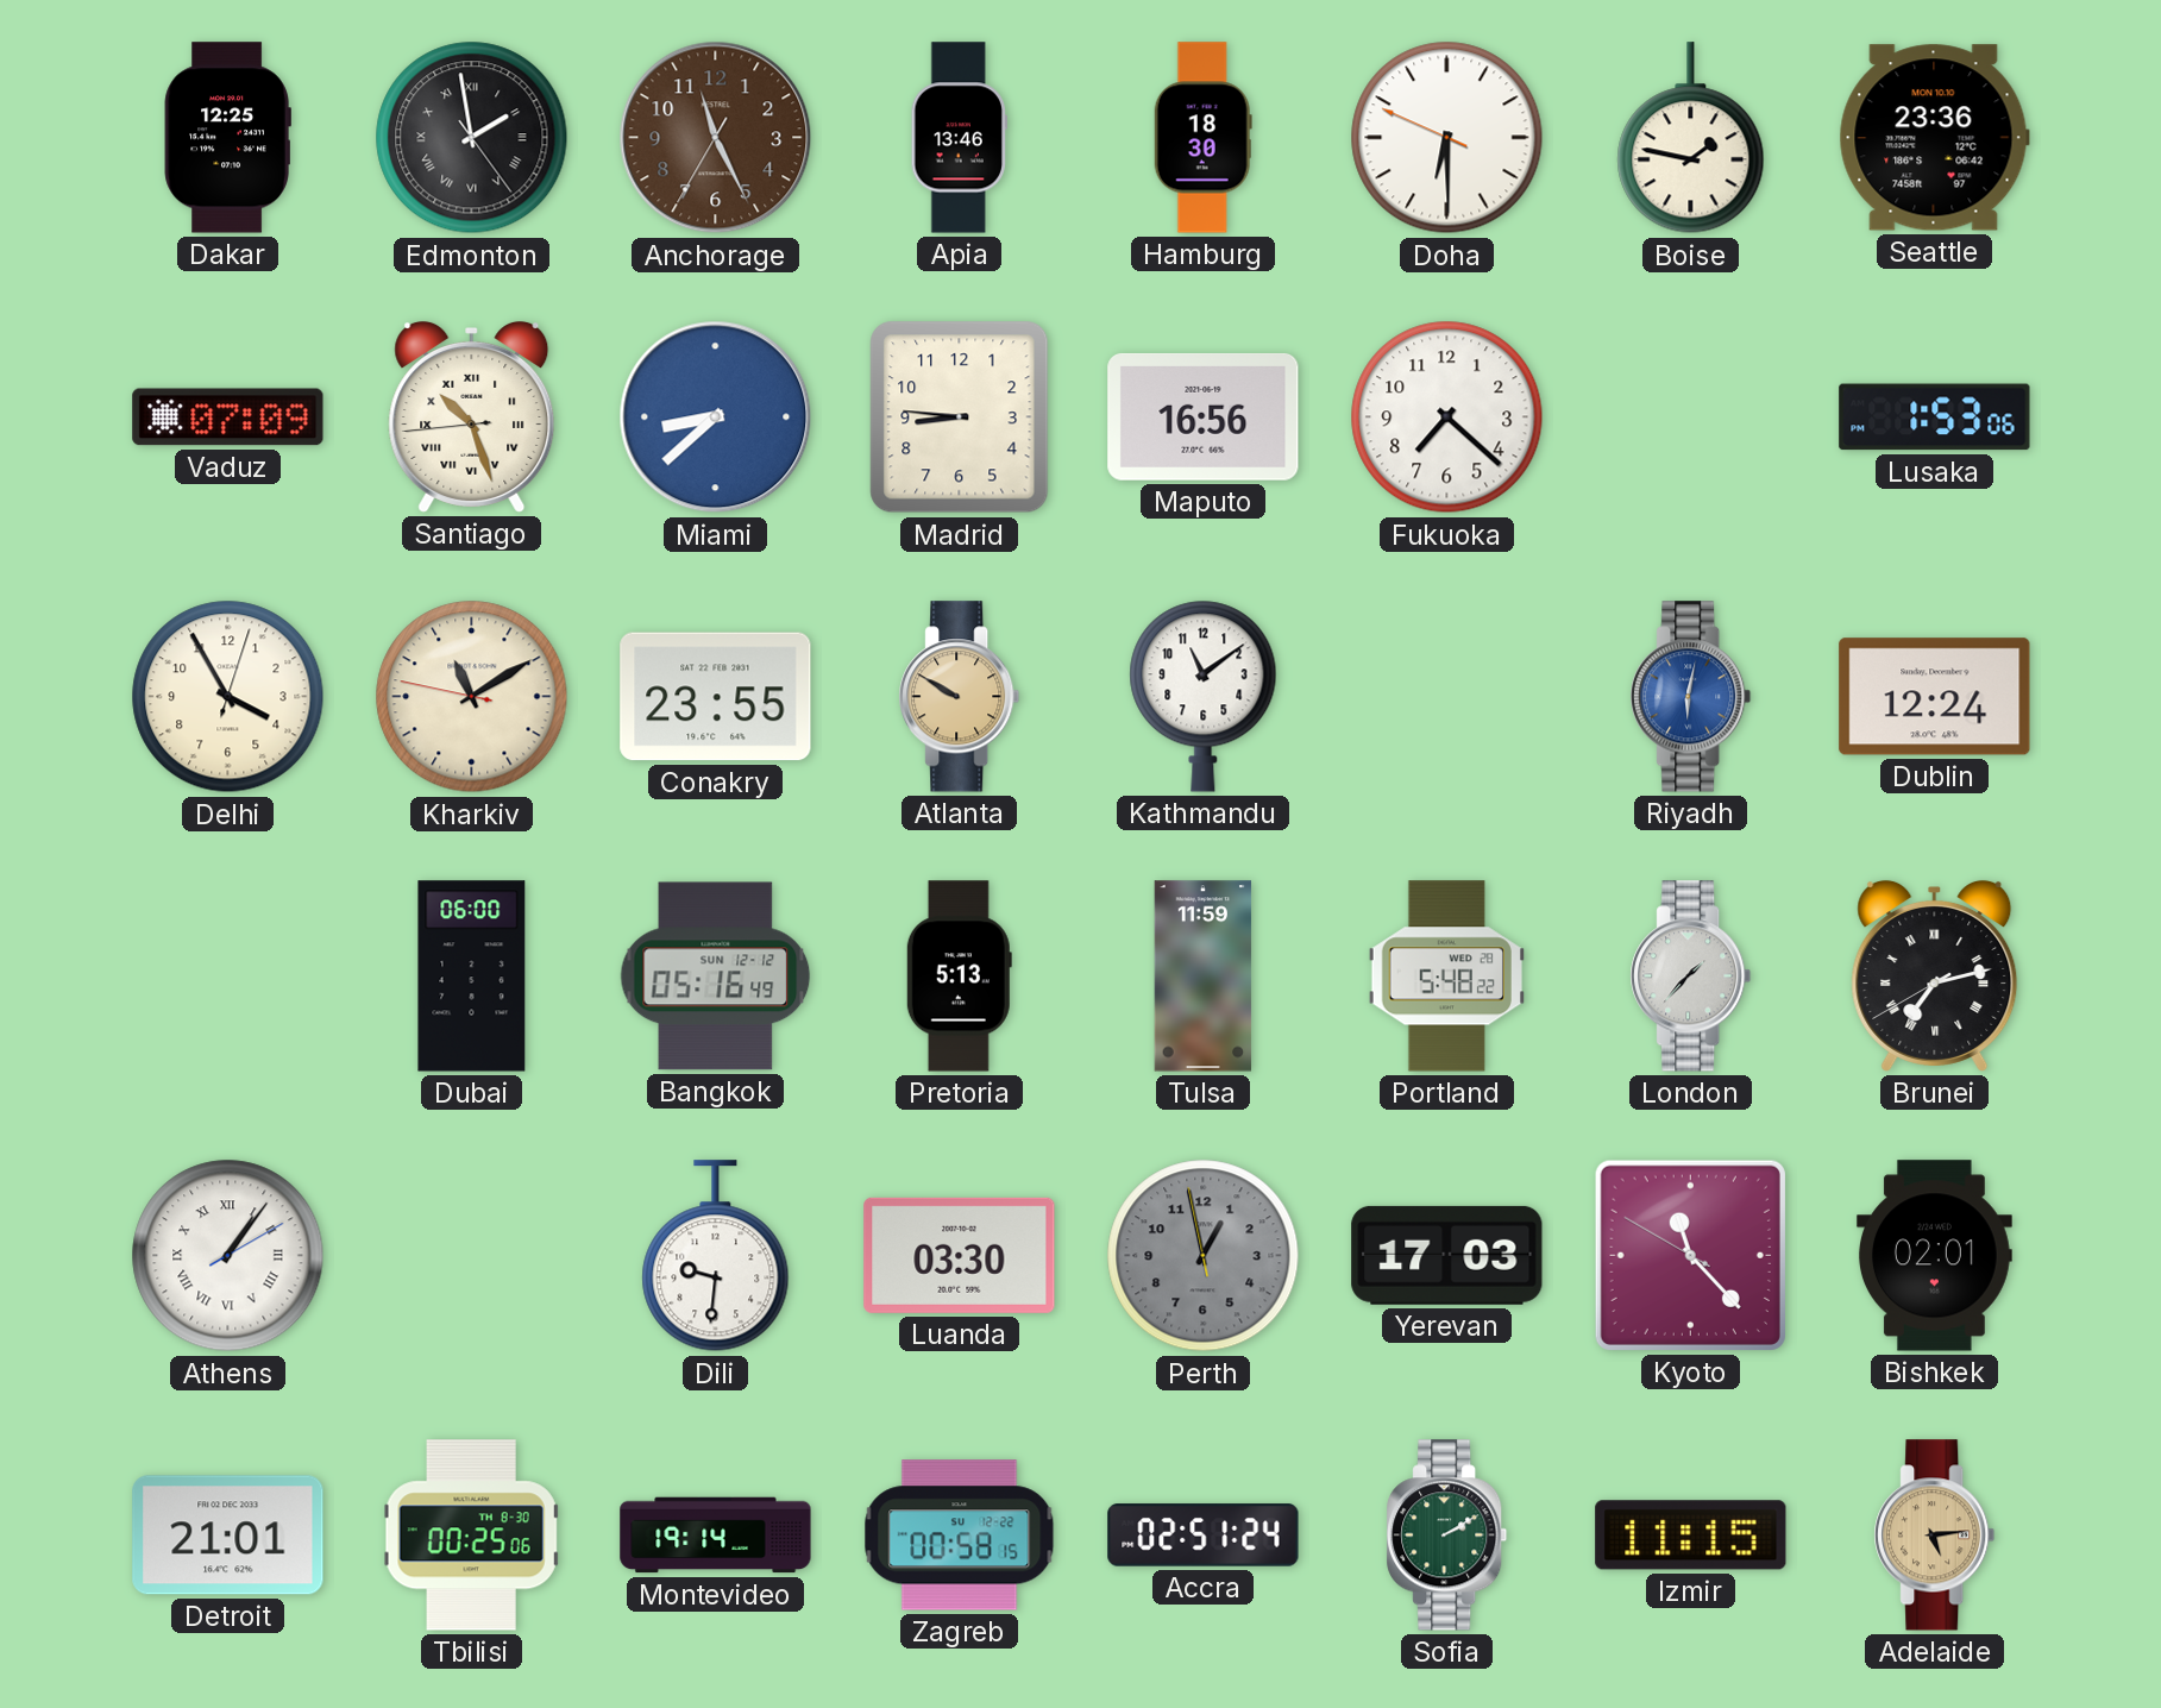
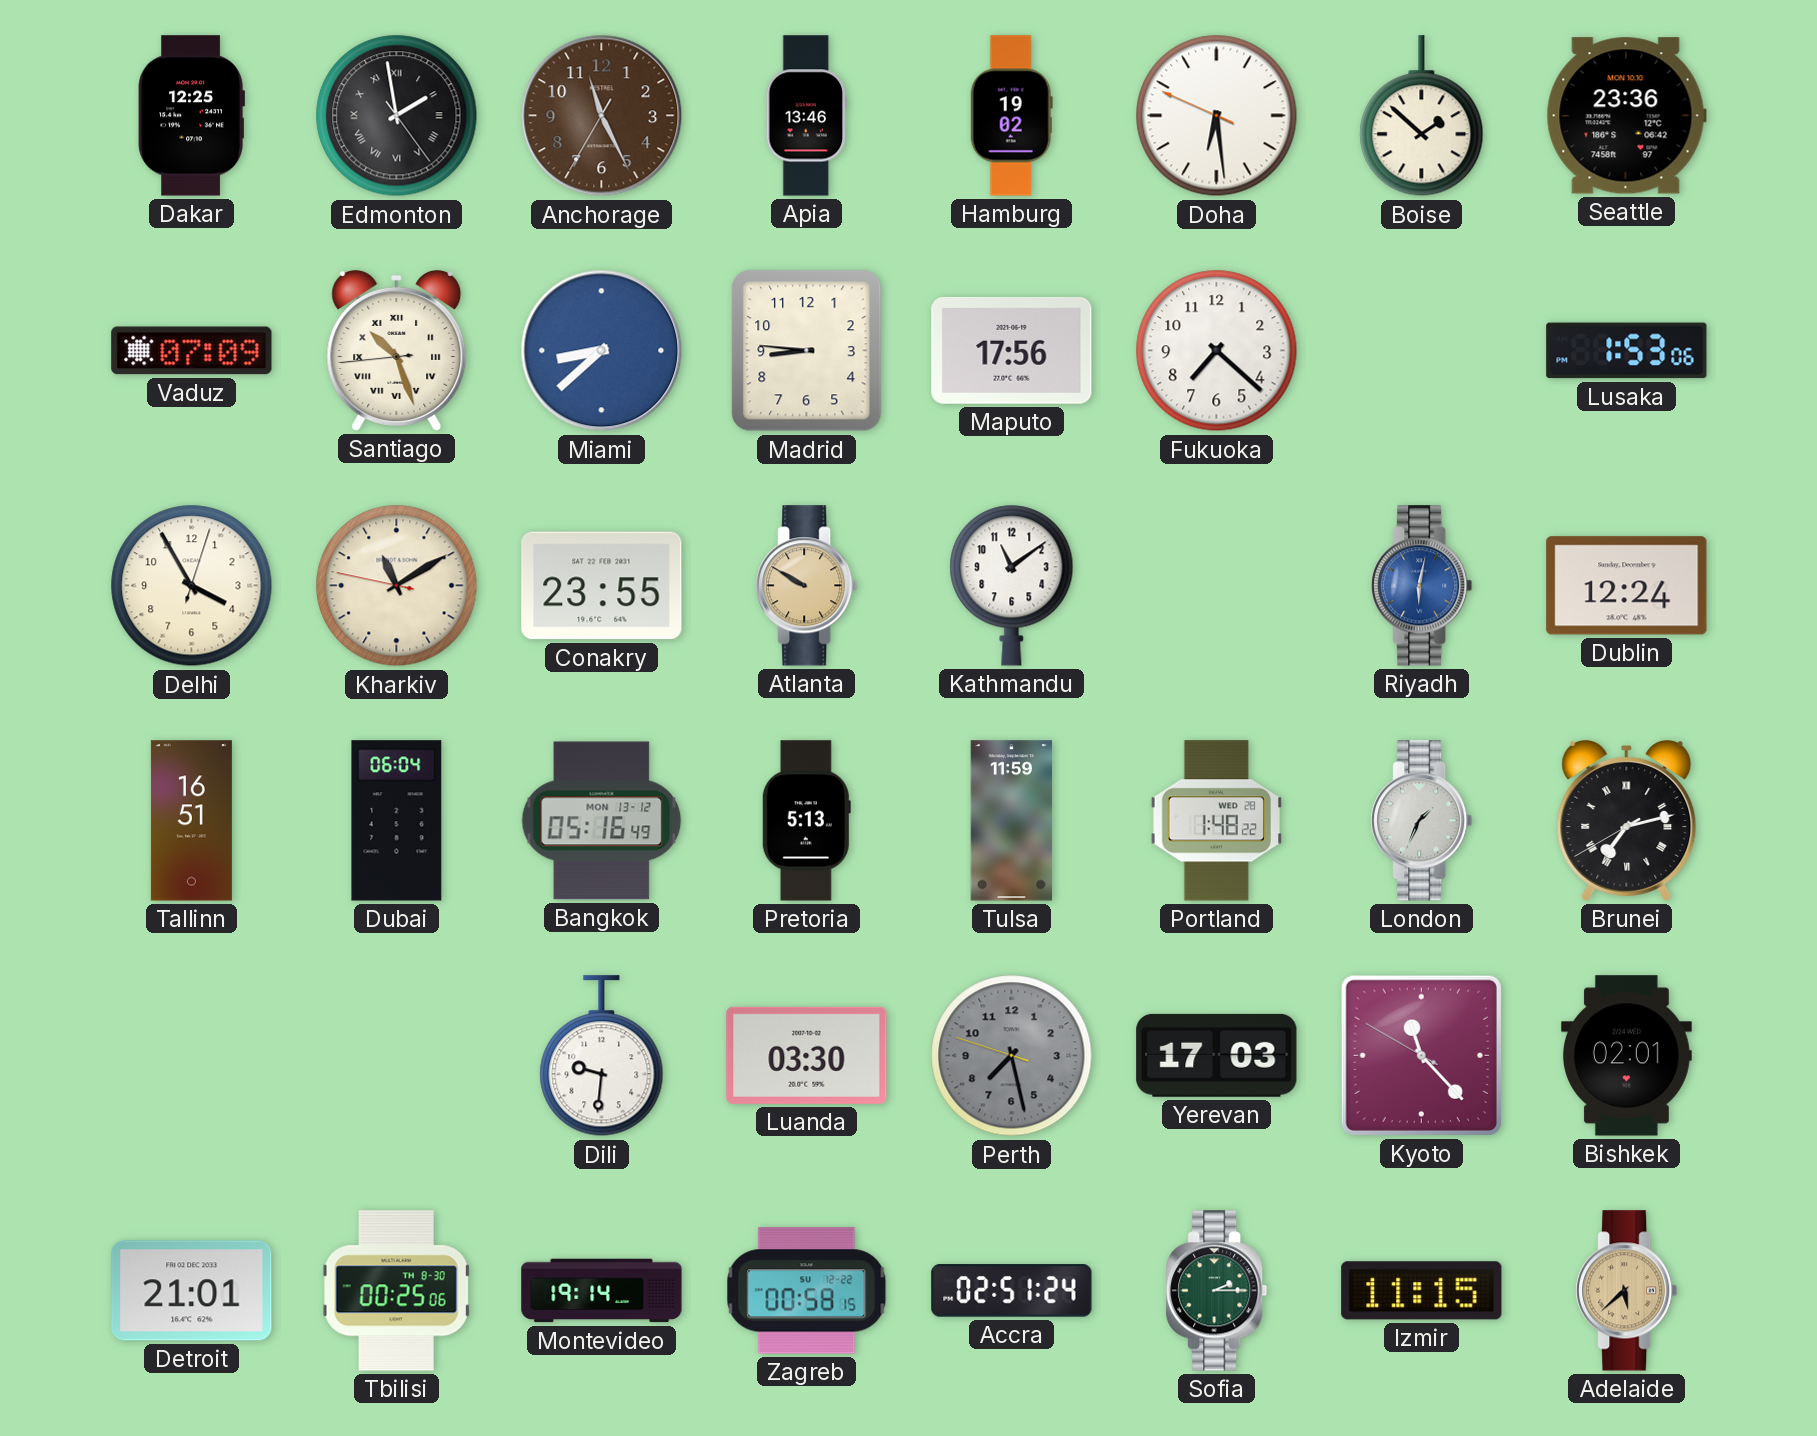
Hamburg: 18:30 -> 19:02 (1011, 116)
Doha: 6:29 -> 6:28 (1217, 116)
Boise: 1:47 -> 1:52 (1422, 116)
Maputo: 16:56 -> 17:56 (1012, 350)
Tallinn: none -> 16:51 (191, 821)
Dubai: 06:00 -> 06:04 (397, 821)
Bangkok date: SUN 12-12 -> MON 13-12 (602, 821)
Portland: 5:48 -> 1:48 (1216, 821)
London: 1:37 -> 1:34 (1422, 821)
Athens: 1:06 -> none (228, 1256)
Perth: 12:57 -> 7:27 (1012, 1056)
Sofia: 2:10 -> 2:15 (1217, 1291)
Adelaide: 5:14 -> 5:38 (1627, 1291)
